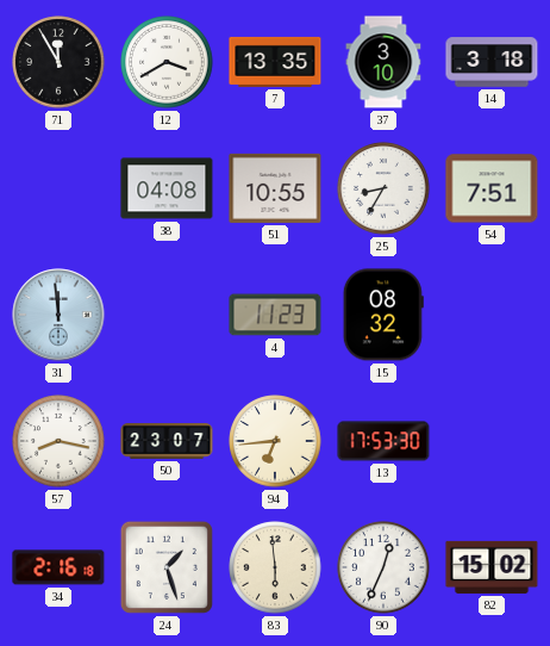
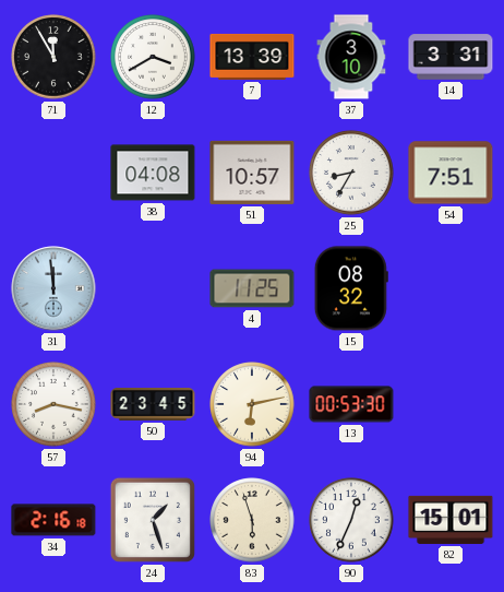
7: 13:35 -> 13:39 (252, 57)
14: 3:18 -> 3:31 (451, 57)
51: 10:55 -> 10:57 (252, 173)
4: 11:23 -> 11:25 (252, 288)
50: 23:07 -> 23:45 (153, 405)
94: 6:44 -> 6:13 (252, 404)
13: 17:53 -> 00:53 (351, 404)
83: 5:59 -> 5:57 (252, 520)
82: 15:02 -> 15:01 (451, 520)
